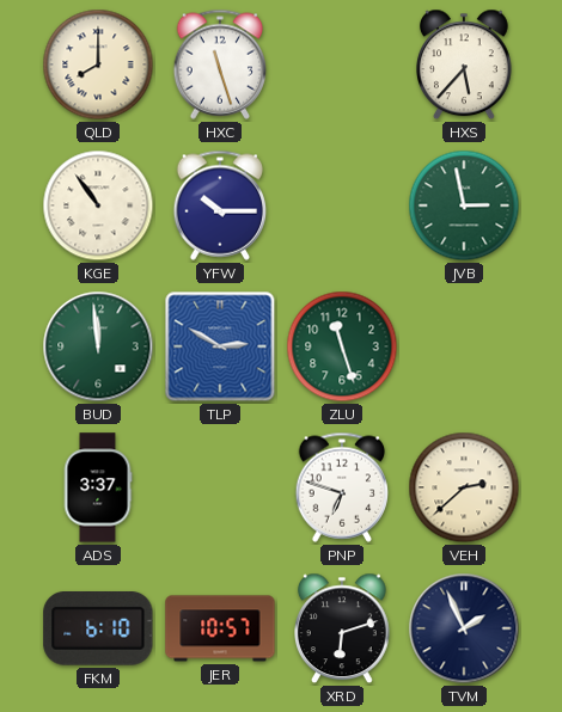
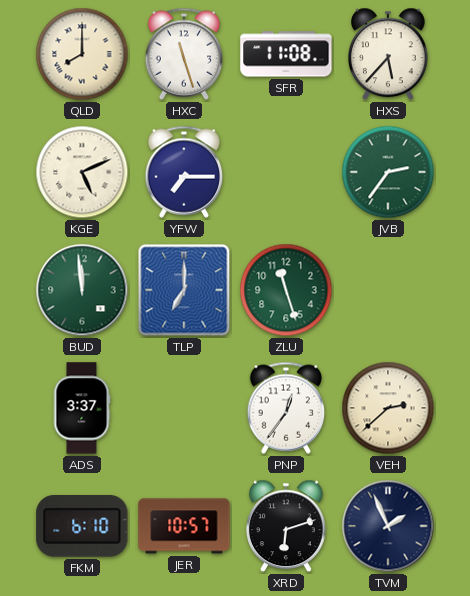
SFR: none -> 11:08 (286, 54)
KGE: 10:54 -> 5:11 (82, 172)
YFW: 10:15 -> 7:15 (184, 172)
JVB: 2:58 -> 2:36 (388, 172)
TLP: 2:50 -> 7:00 (184, 290)
PNP: 6:48 -> 12:36 (286, 408)
